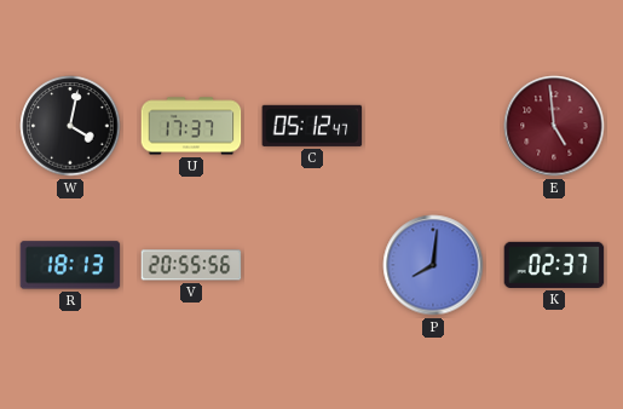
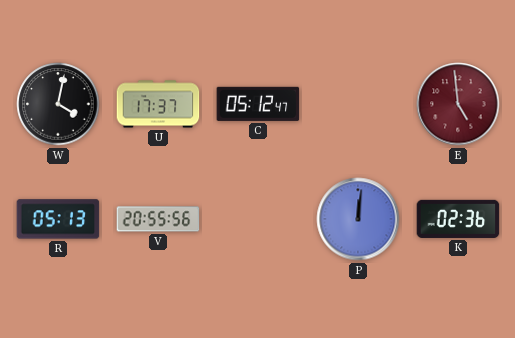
R: 18:13 -> 05:13 (58, 219)
P: 8:01 -> 12:01 (358, 219)
K: 02:37 -> 02:36 (458, 219)
